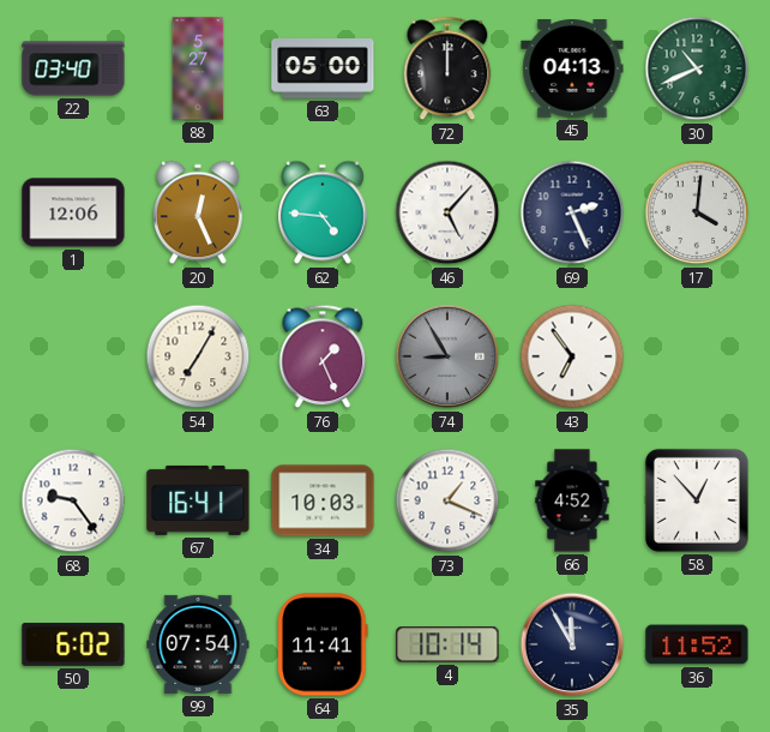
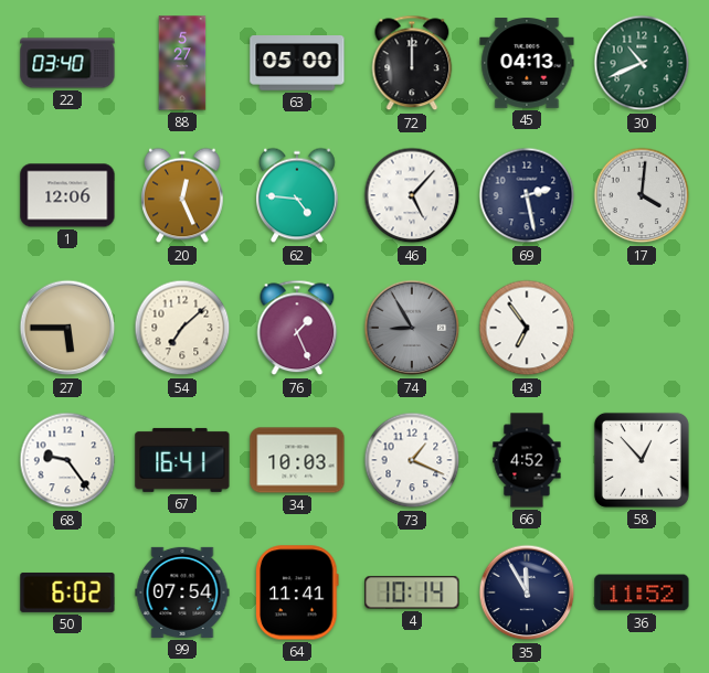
69: 2:26 -> 2:28 (527, 195)
27: none -> 5:45 (67, 328)
54: 7:05 -> 7:08 (182, 328)
